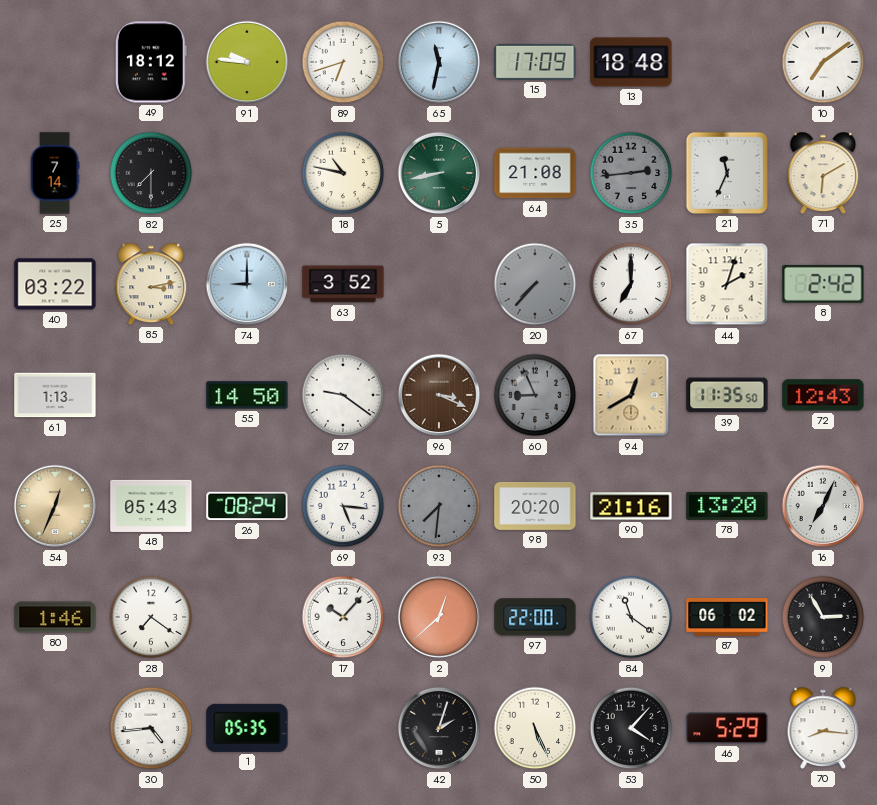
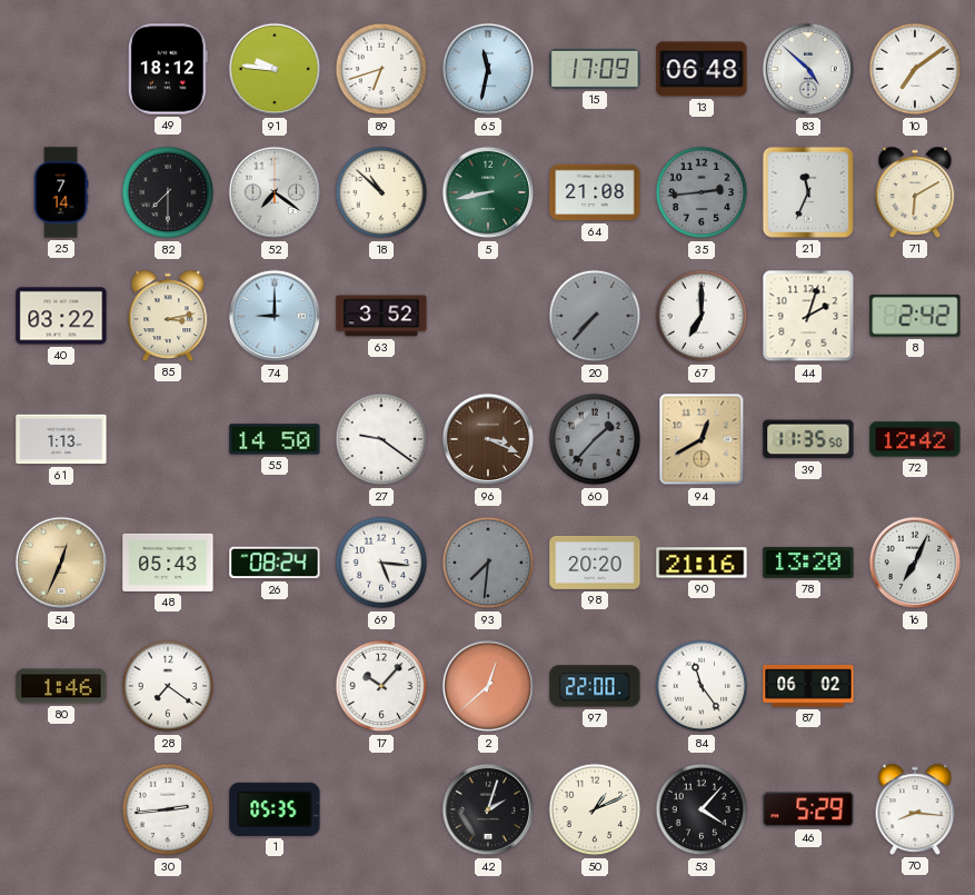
13: 18:48 -> 06:48 (702, 69)
83: none -> 4:52 (808, 69)
52: none -> 7:21 (275, 192)
18: 10:47 -> 10:52 (381, 192)
60: 8:56 -> 1:37 (595, 439)
72: 12:43 -> 12:42 (915, 439)
84: 11:21 -> 11:24 (702, 686)
9: 2:55 -> none (823, 617)
30: 4:44 -> 2:44 (168, 809)
50: 5:26 -> 1:11 (595, 809)
